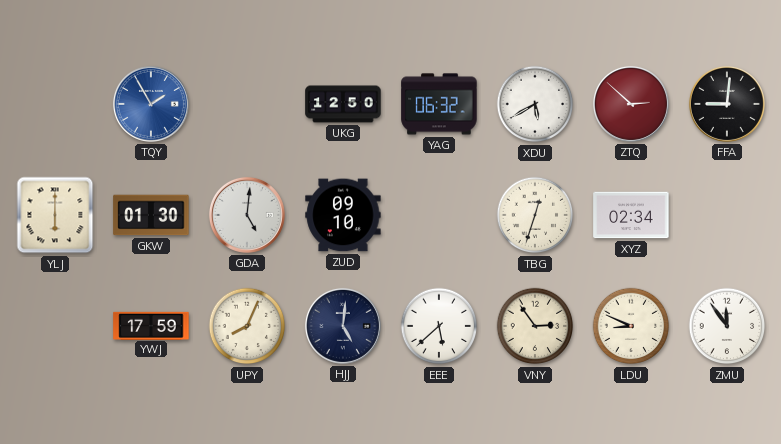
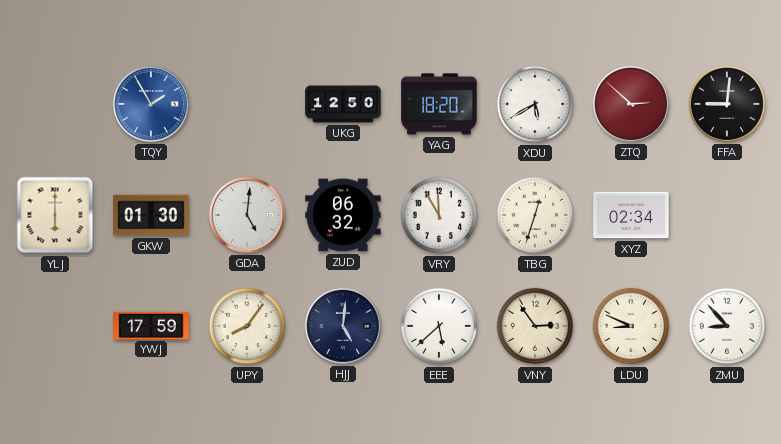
YAG: 06:32 -> 18:20 (439, 104)
ZUD: 09:10 -> 06:32 (343, 215)
VRY: none -> 11:55 (439, 215)
UPY: 8:04 -> 8:06 (247, 326)
ZMU: 11:54 -> 8:53 (727, 326)
